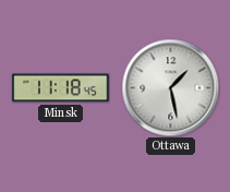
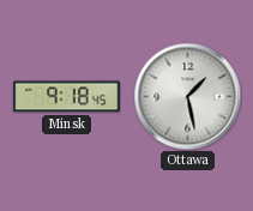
Minsk: 11:18 -> 9:18 (67, 97)
